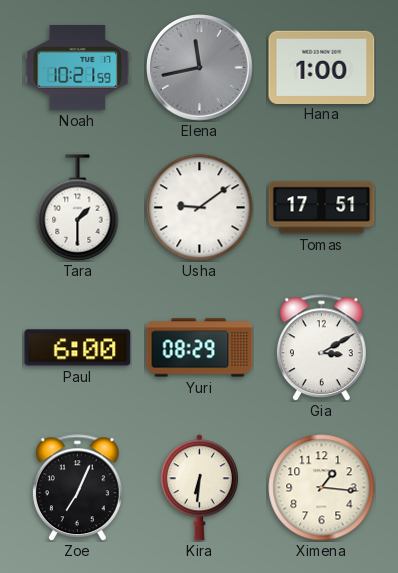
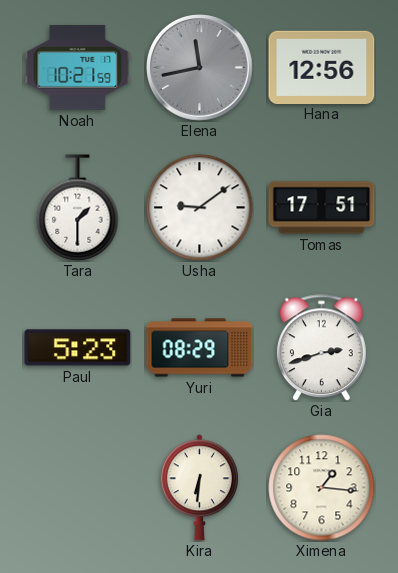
Hana: 1:00 -> 12:56 (322, 67)
Paul: 6:00 -> 5:23 (78, 348)
Gia: 3:10 -> 2:42 (321, 348)
Zoe: 7:04 -> none (77, 488)
